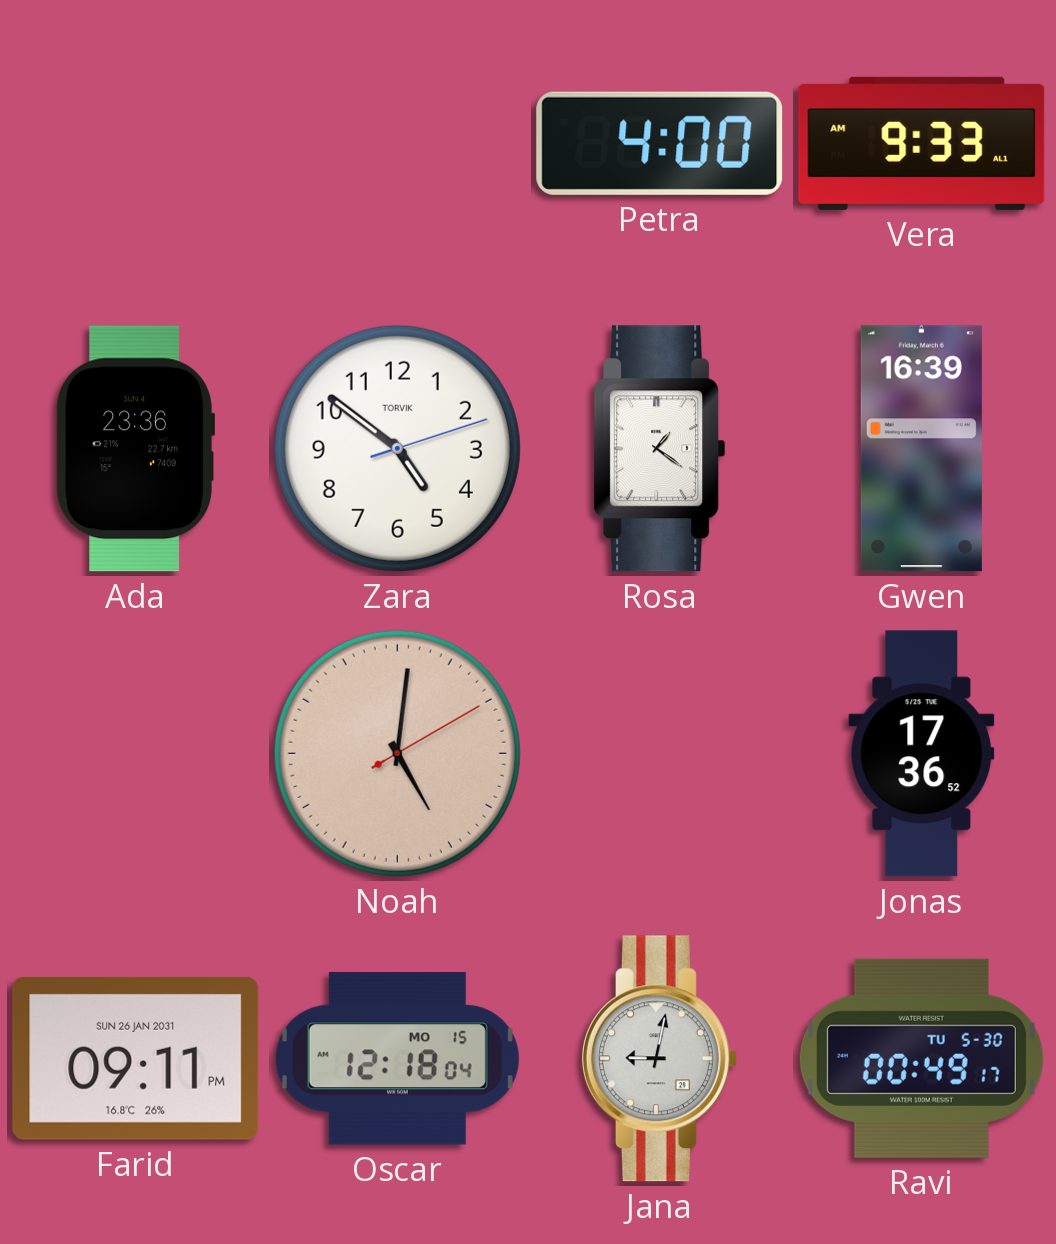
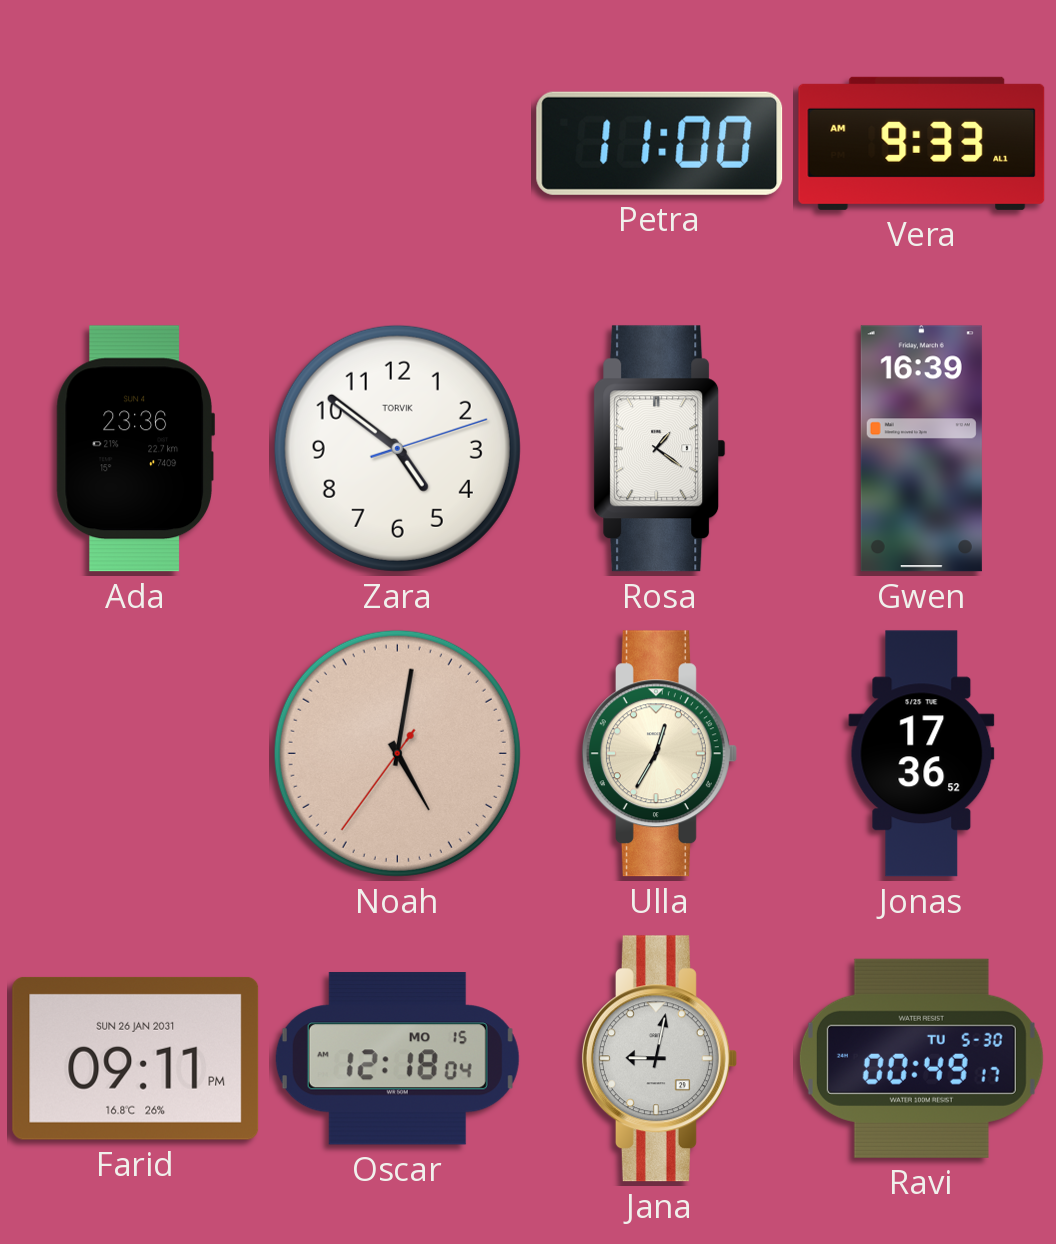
Petra: 4:00 -> 11:00 (660, 143)
Noah: 5:01:10 -> 5:01:36 (397, 753)
Ulla: none -> 12:35 (659, 754)
